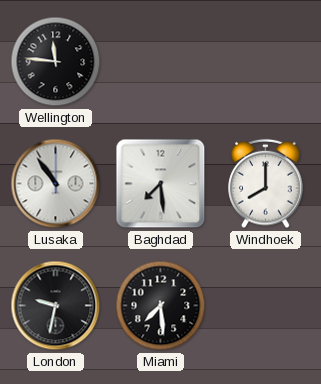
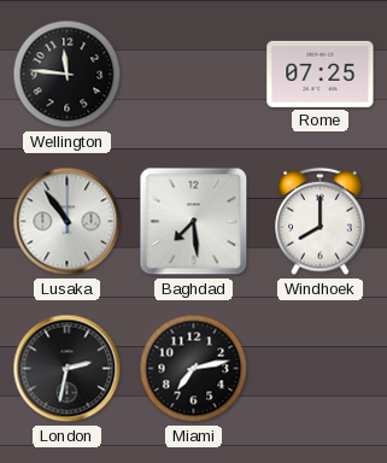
Rome: none -> 07:25 (321, 74)
London: 9:32 -> 2:32 (68, 369)
Miami: 7:29 -> 7:13 (194, 369)
